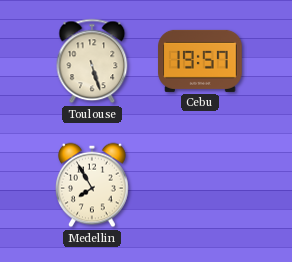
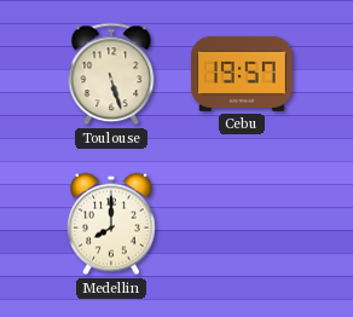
Medellin: 7:55 -> 8:00 (112, 224)
